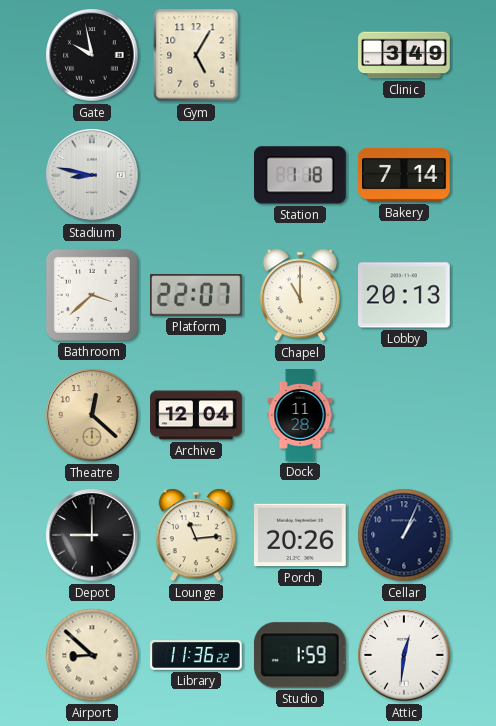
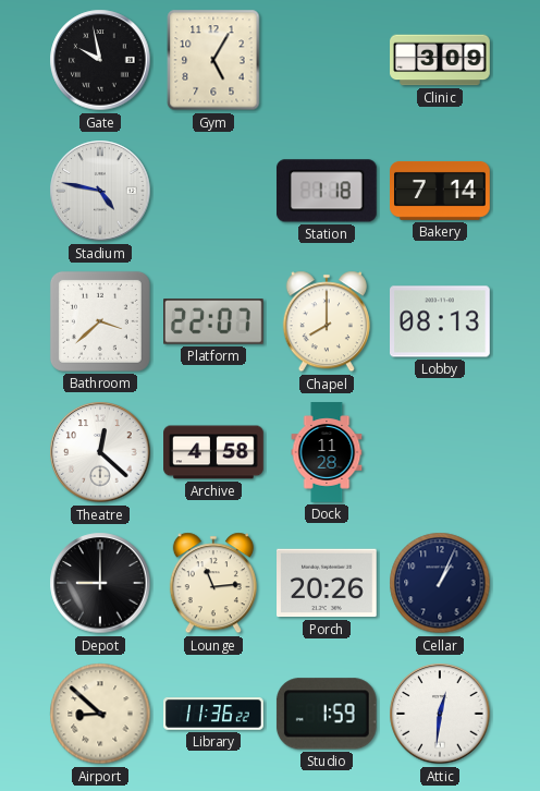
Clinic: 3:49 -> 3:09 (440, 60)
Stadium: 8:47 -> 4:47 (100, 191)
Chapel: 11:00 -> 8:00 (327, 321)
Lobby: 20:13 -> 08:13 (441, 321)
Theatre dial: champagne -> white (100, 452)
Archive: 12:04 -> 4:58 (213, 452)
